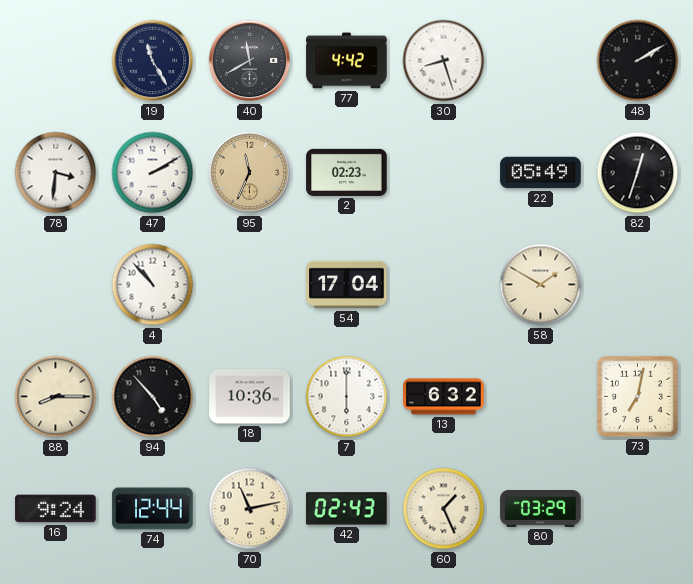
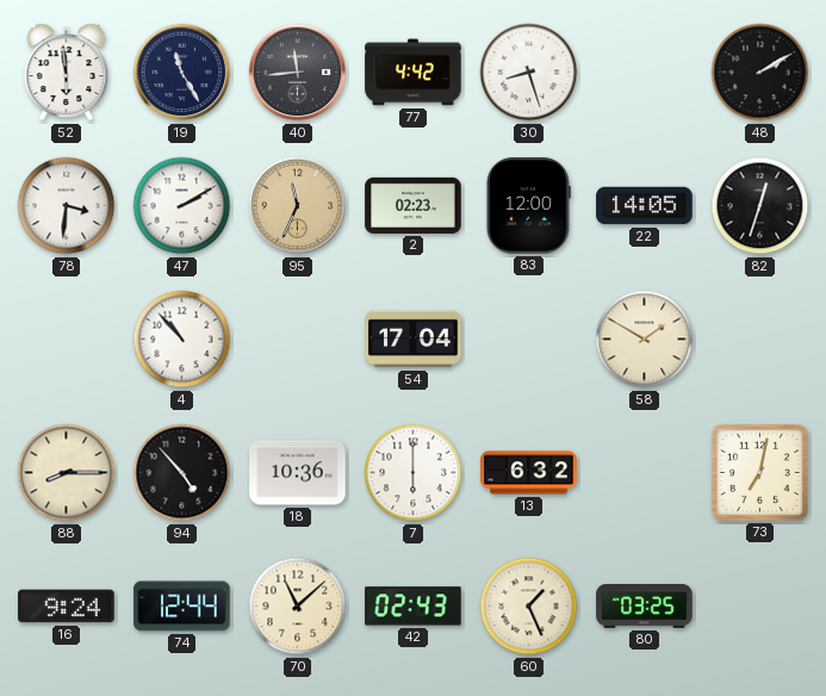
52: none -> 5:59 (67, 73)
40: 11:40 -> 11:44 (298, 73)
83: none -> 12:00 (528, 206)
22: 05:49 -> 14:05 (645, 206)
70: 11:13 -> 11:08 (298, 607)
80: 03:29 -> 03:25 (645, 607)
